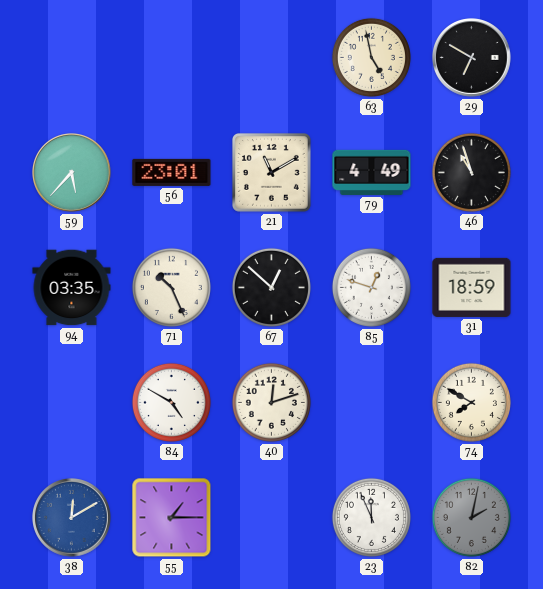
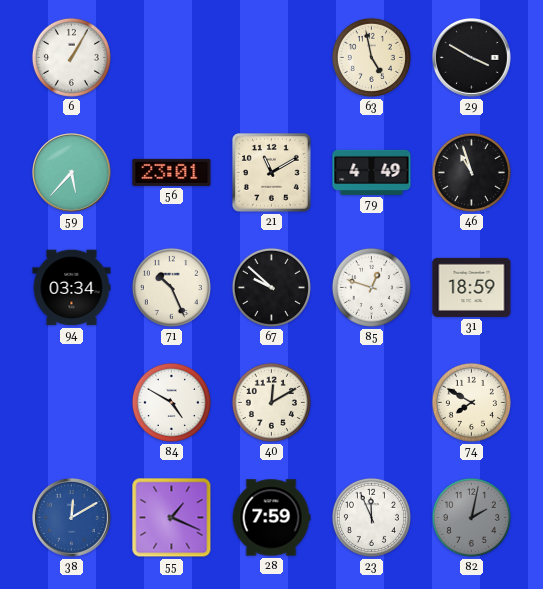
6: none -> 1:05 (71, 57)
29: 6:50 -> 3:50 (472, 58)
94: 03:35 -> 03:34 (72, 288)
67: 12:52 -> 9:52 (271, 287)
40: 12:12 -> 12:10 (271, 402)
55: 1:15 -> 1:19 (172, 518)
28: none -> 7:59 (271, 518)
